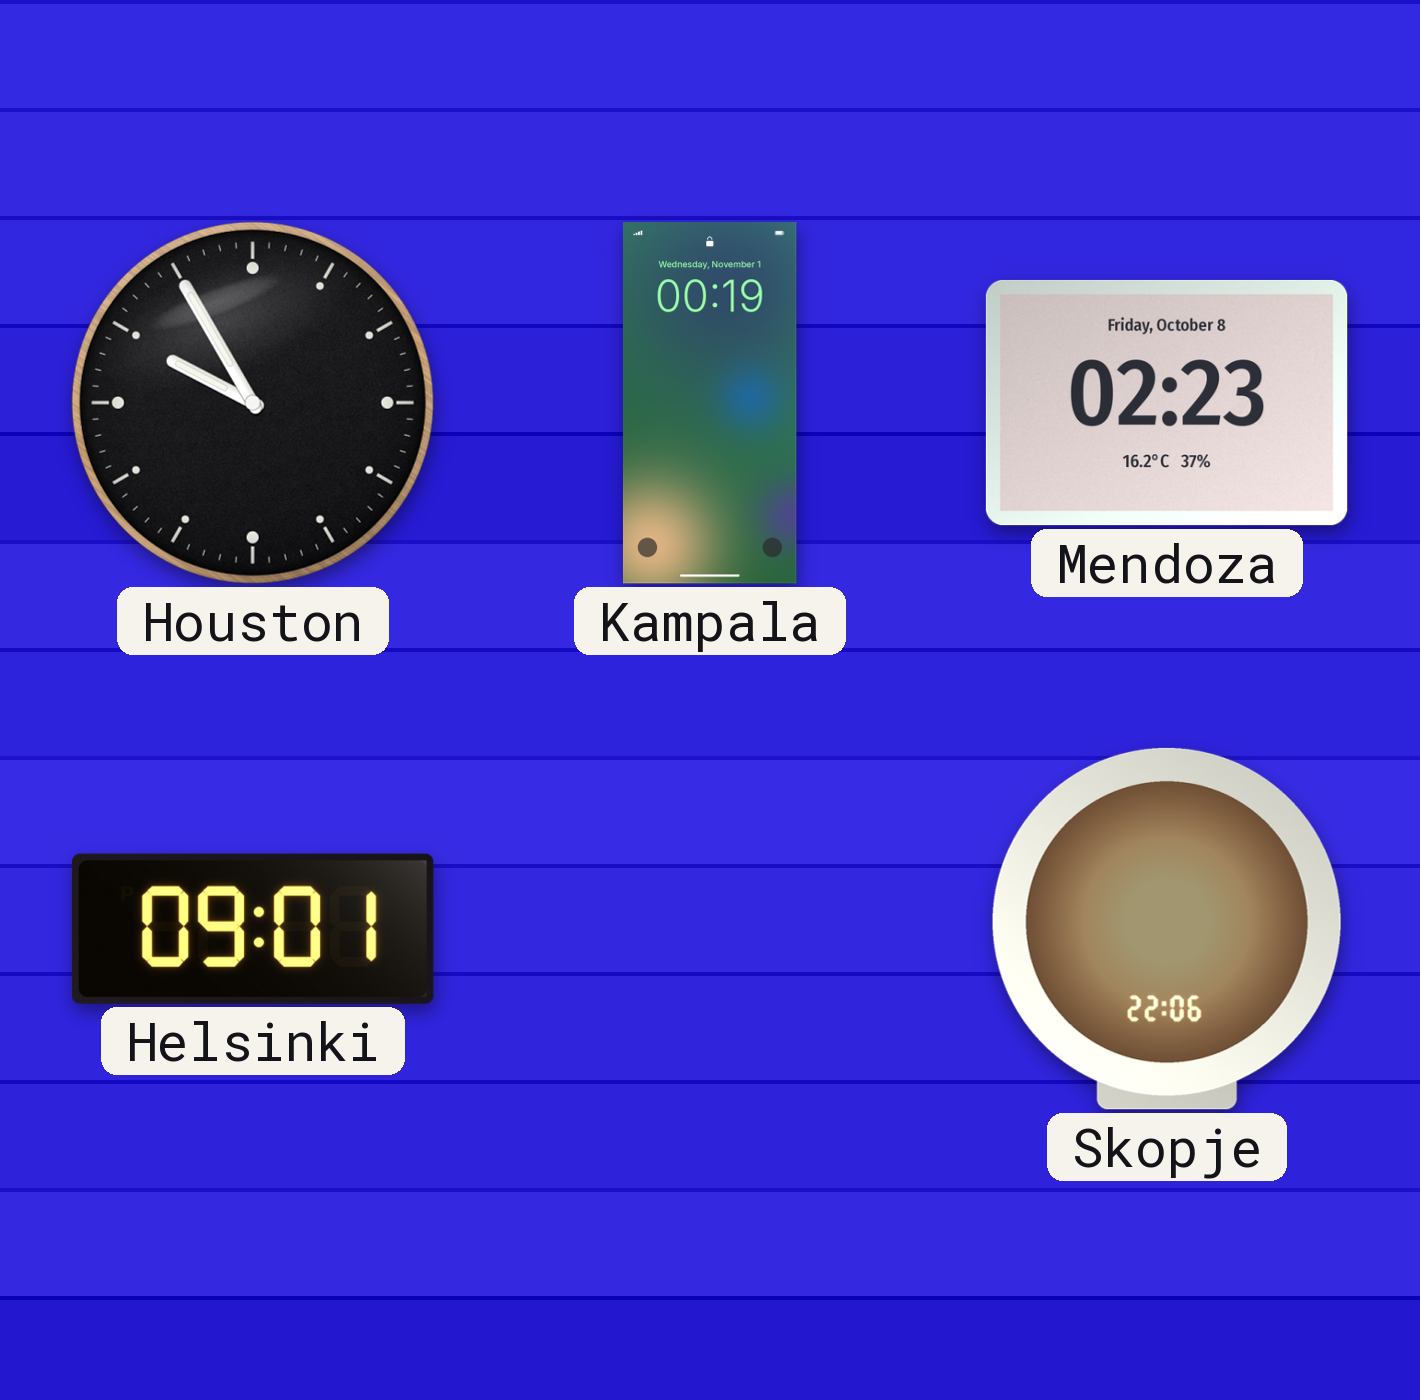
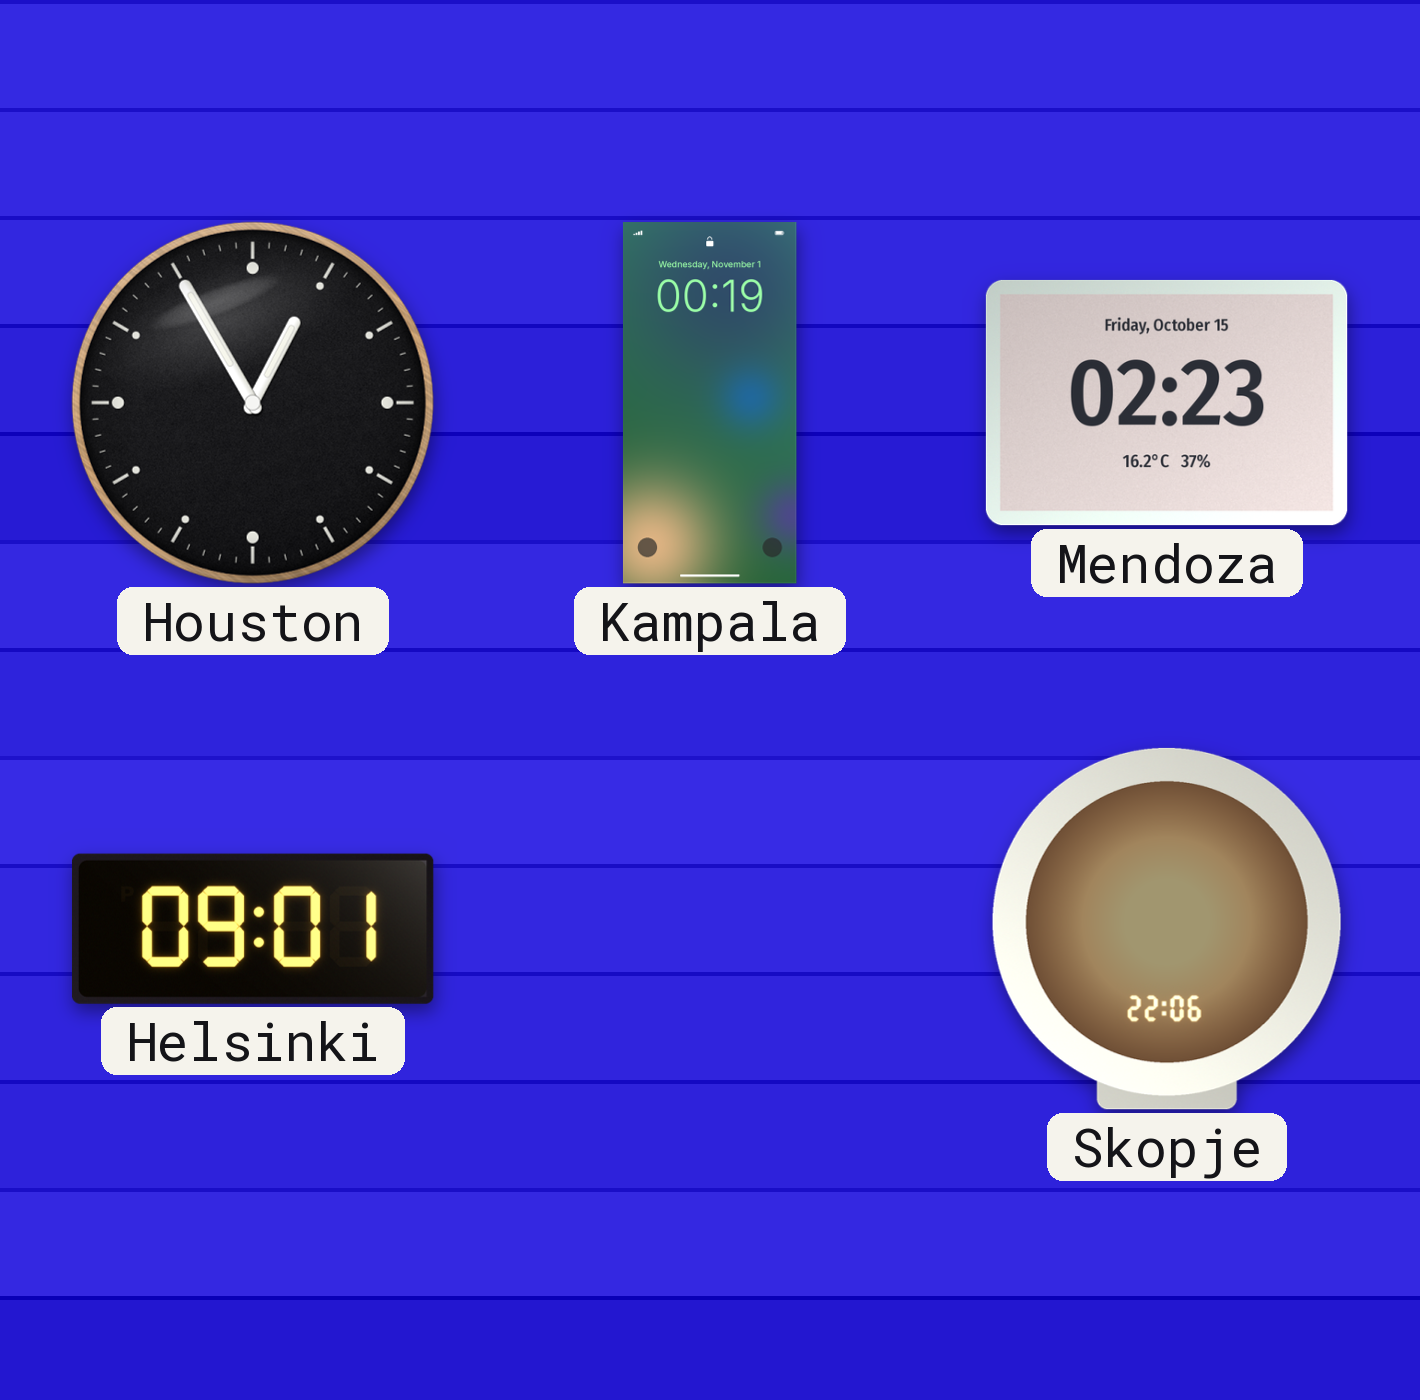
Houston: 9:55 -> 12:55 (253, 403)
Mendoza date: Friday, October 8 -> Friday, October 15 (1167, 403)
